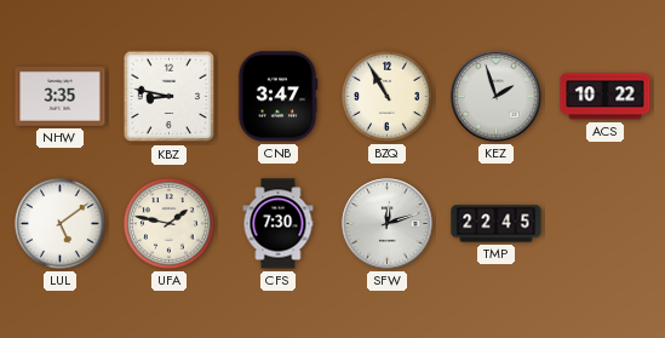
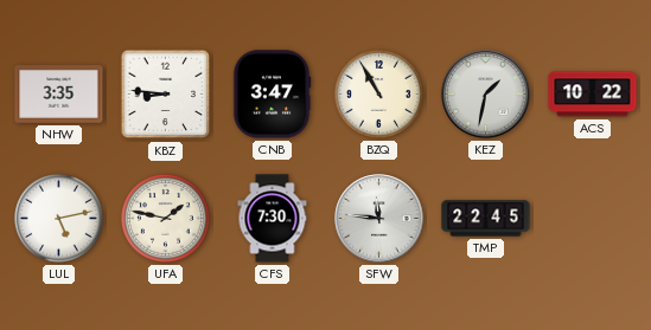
KBZ: 8:47 -> 8:46 (166, 95)
KEZ: 1:57 -> 1:32 (486, 95)
LUL: 5:09 -> 5:13 (59, 219)
SFW: 12:12 -> 11:46 (379, 219)
